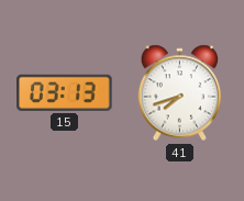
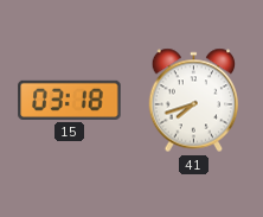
15: 03:13 -> 03:18 (70, 100)
